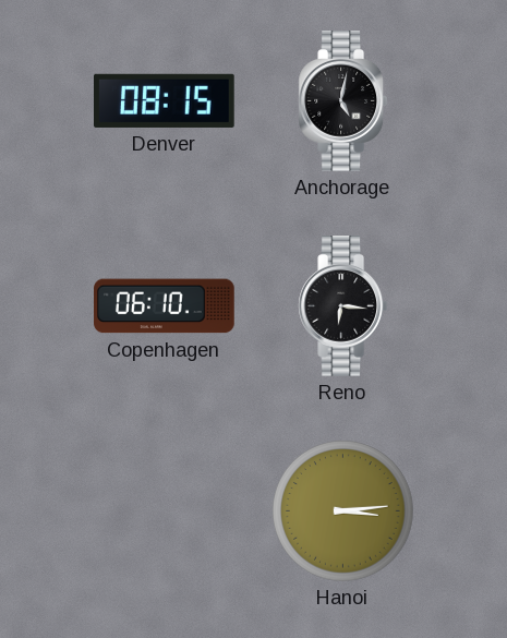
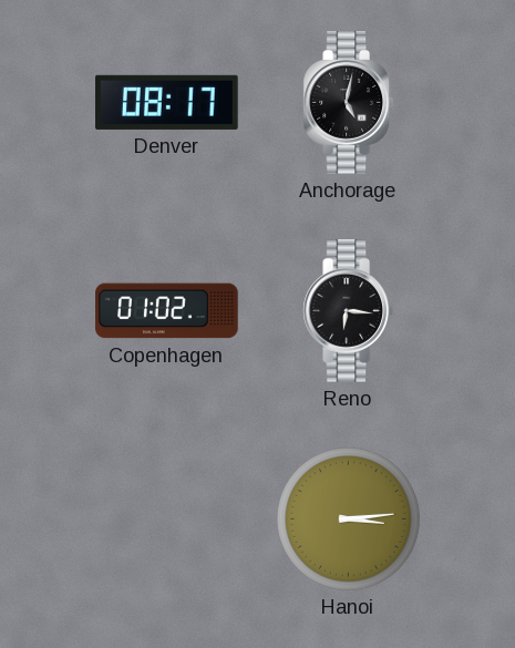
Denver: 08:15 -> 08:17 (167, 102)
Copenhagen: 06:10 -> 01:02 (167, 311)
